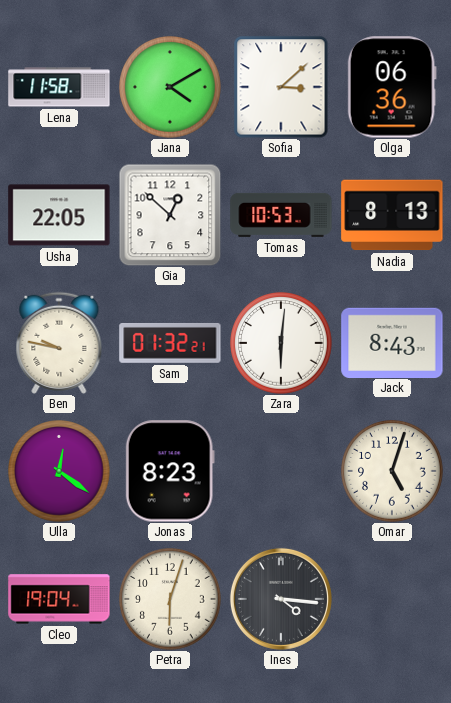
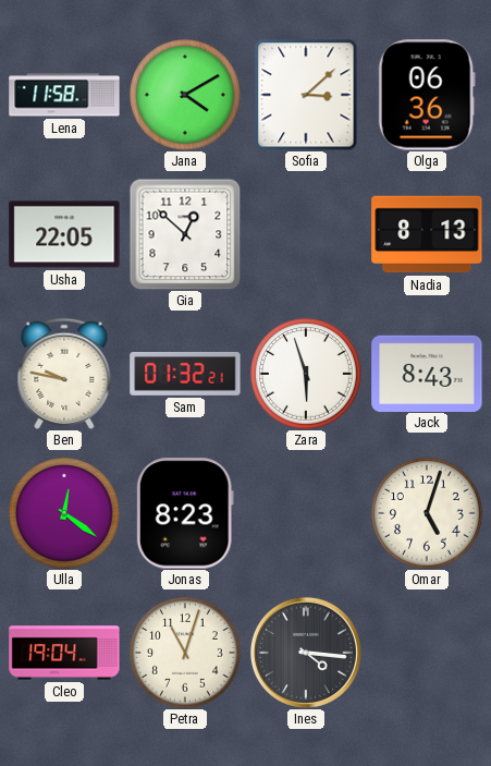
Tomas: 10:53 -> none (281, 215)
Zara: 6:01 -> 5:57 (306, 374)
Petra: 6:03 -> 11:03 (185, 653)
